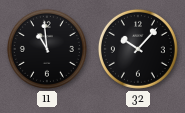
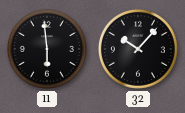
11: 10:59 -> 5:59 (47, 49)
